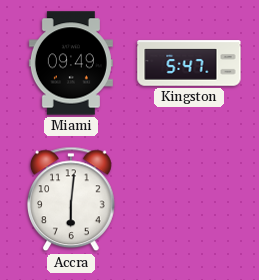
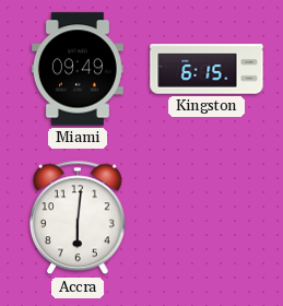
Kingston: 5:47 -> 6:15 (207, 69)
